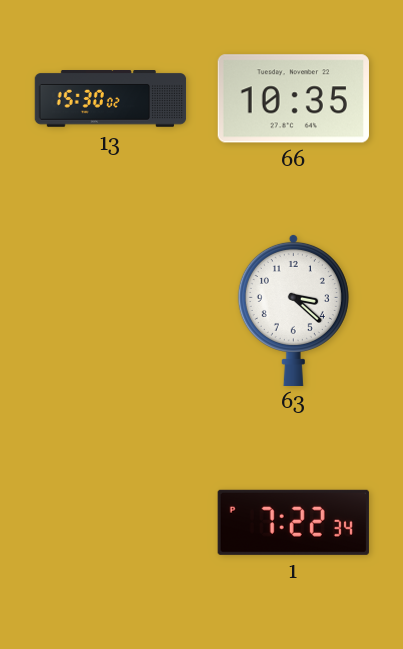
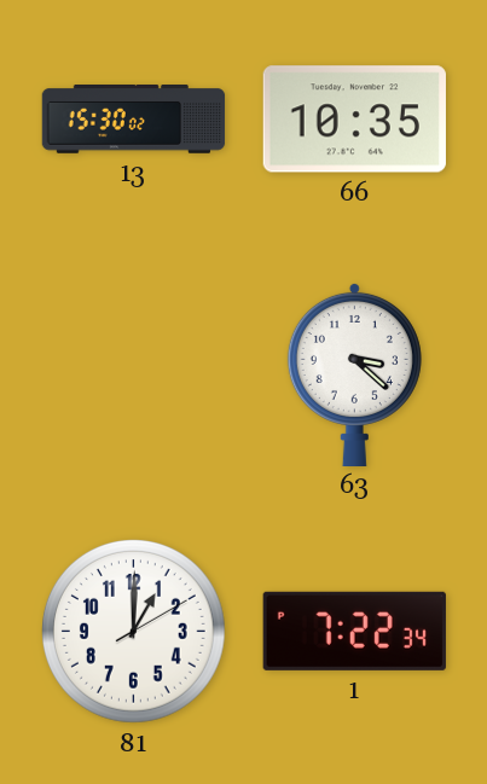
81: none -> 1:00 (134, 632)
